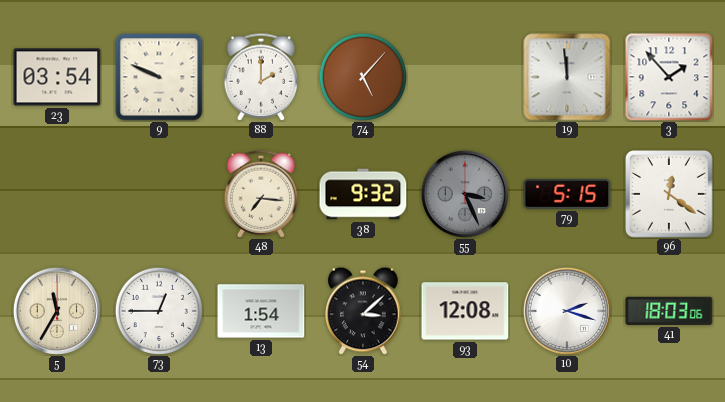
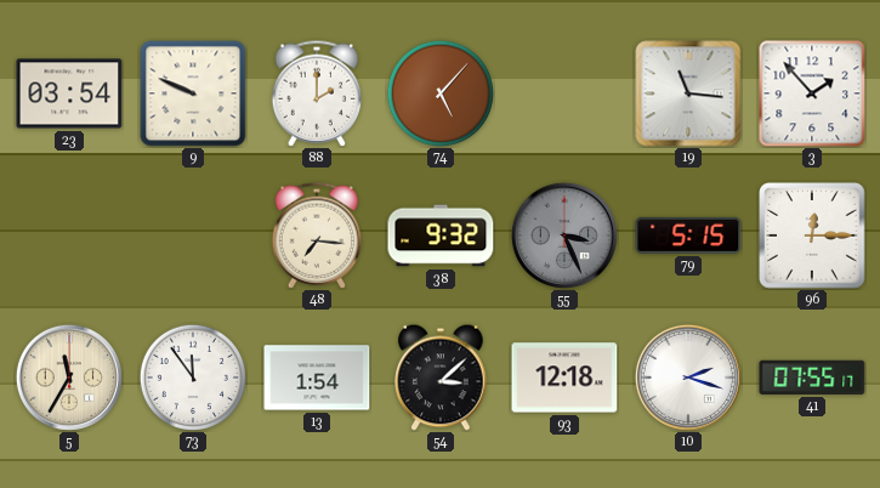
19: 11:59 -> 11:16 (688, 93)
96: 12:21 -> 12:15 (812, 236)
73: 12:45 -> 11:54 (193, 378)
93: 12:08 -> 12:18 (564, 378)
41: 18:03 -> 07:55 (812, 378)
